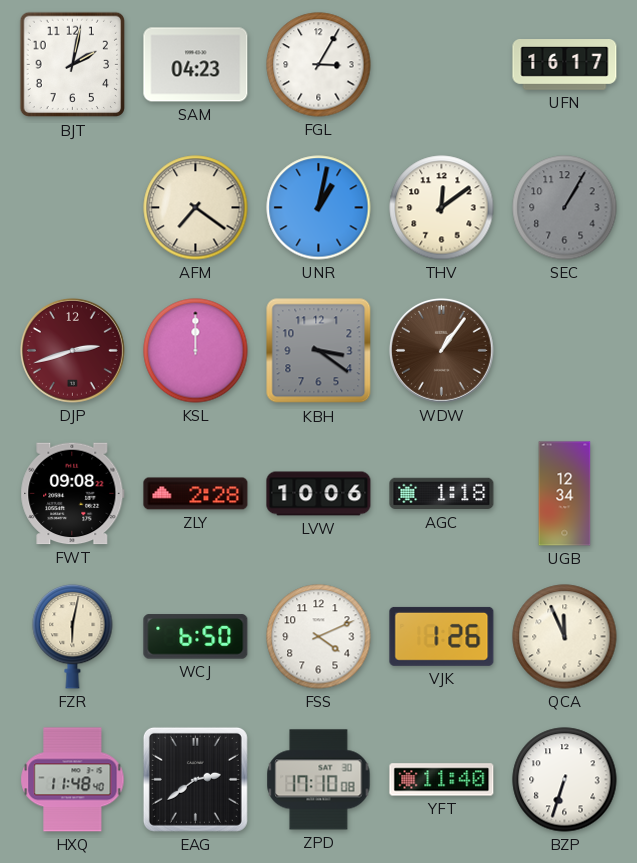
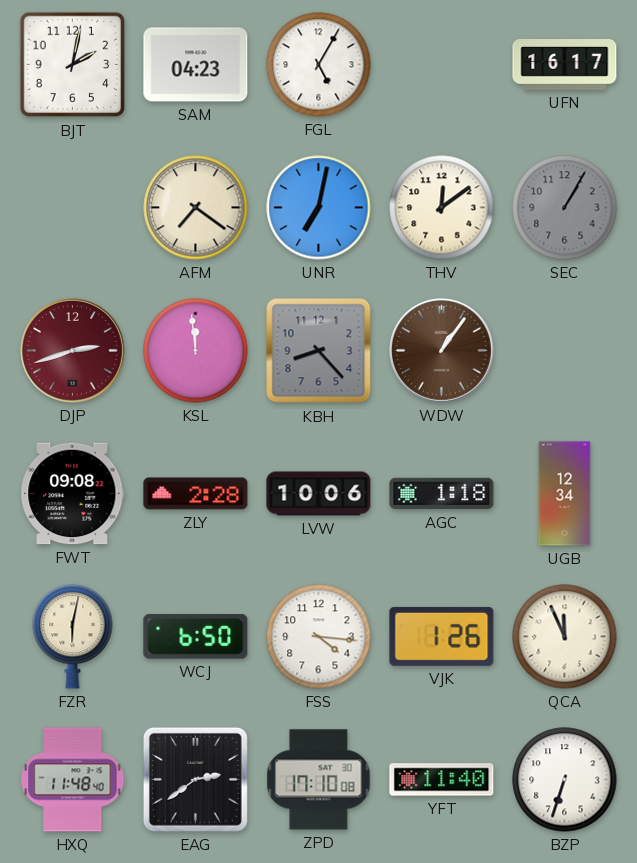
FGL: 3:05 -> 5:05 (319, 65)
UNR: 1:02 -> 7:02 (319, 208)
KSL: 12:00 -> 11:59 (196, 351)
KBH: 3:21 -> 8:23 (319, 351)
FSS: 4:11 -> 4:16 (319, 637)
